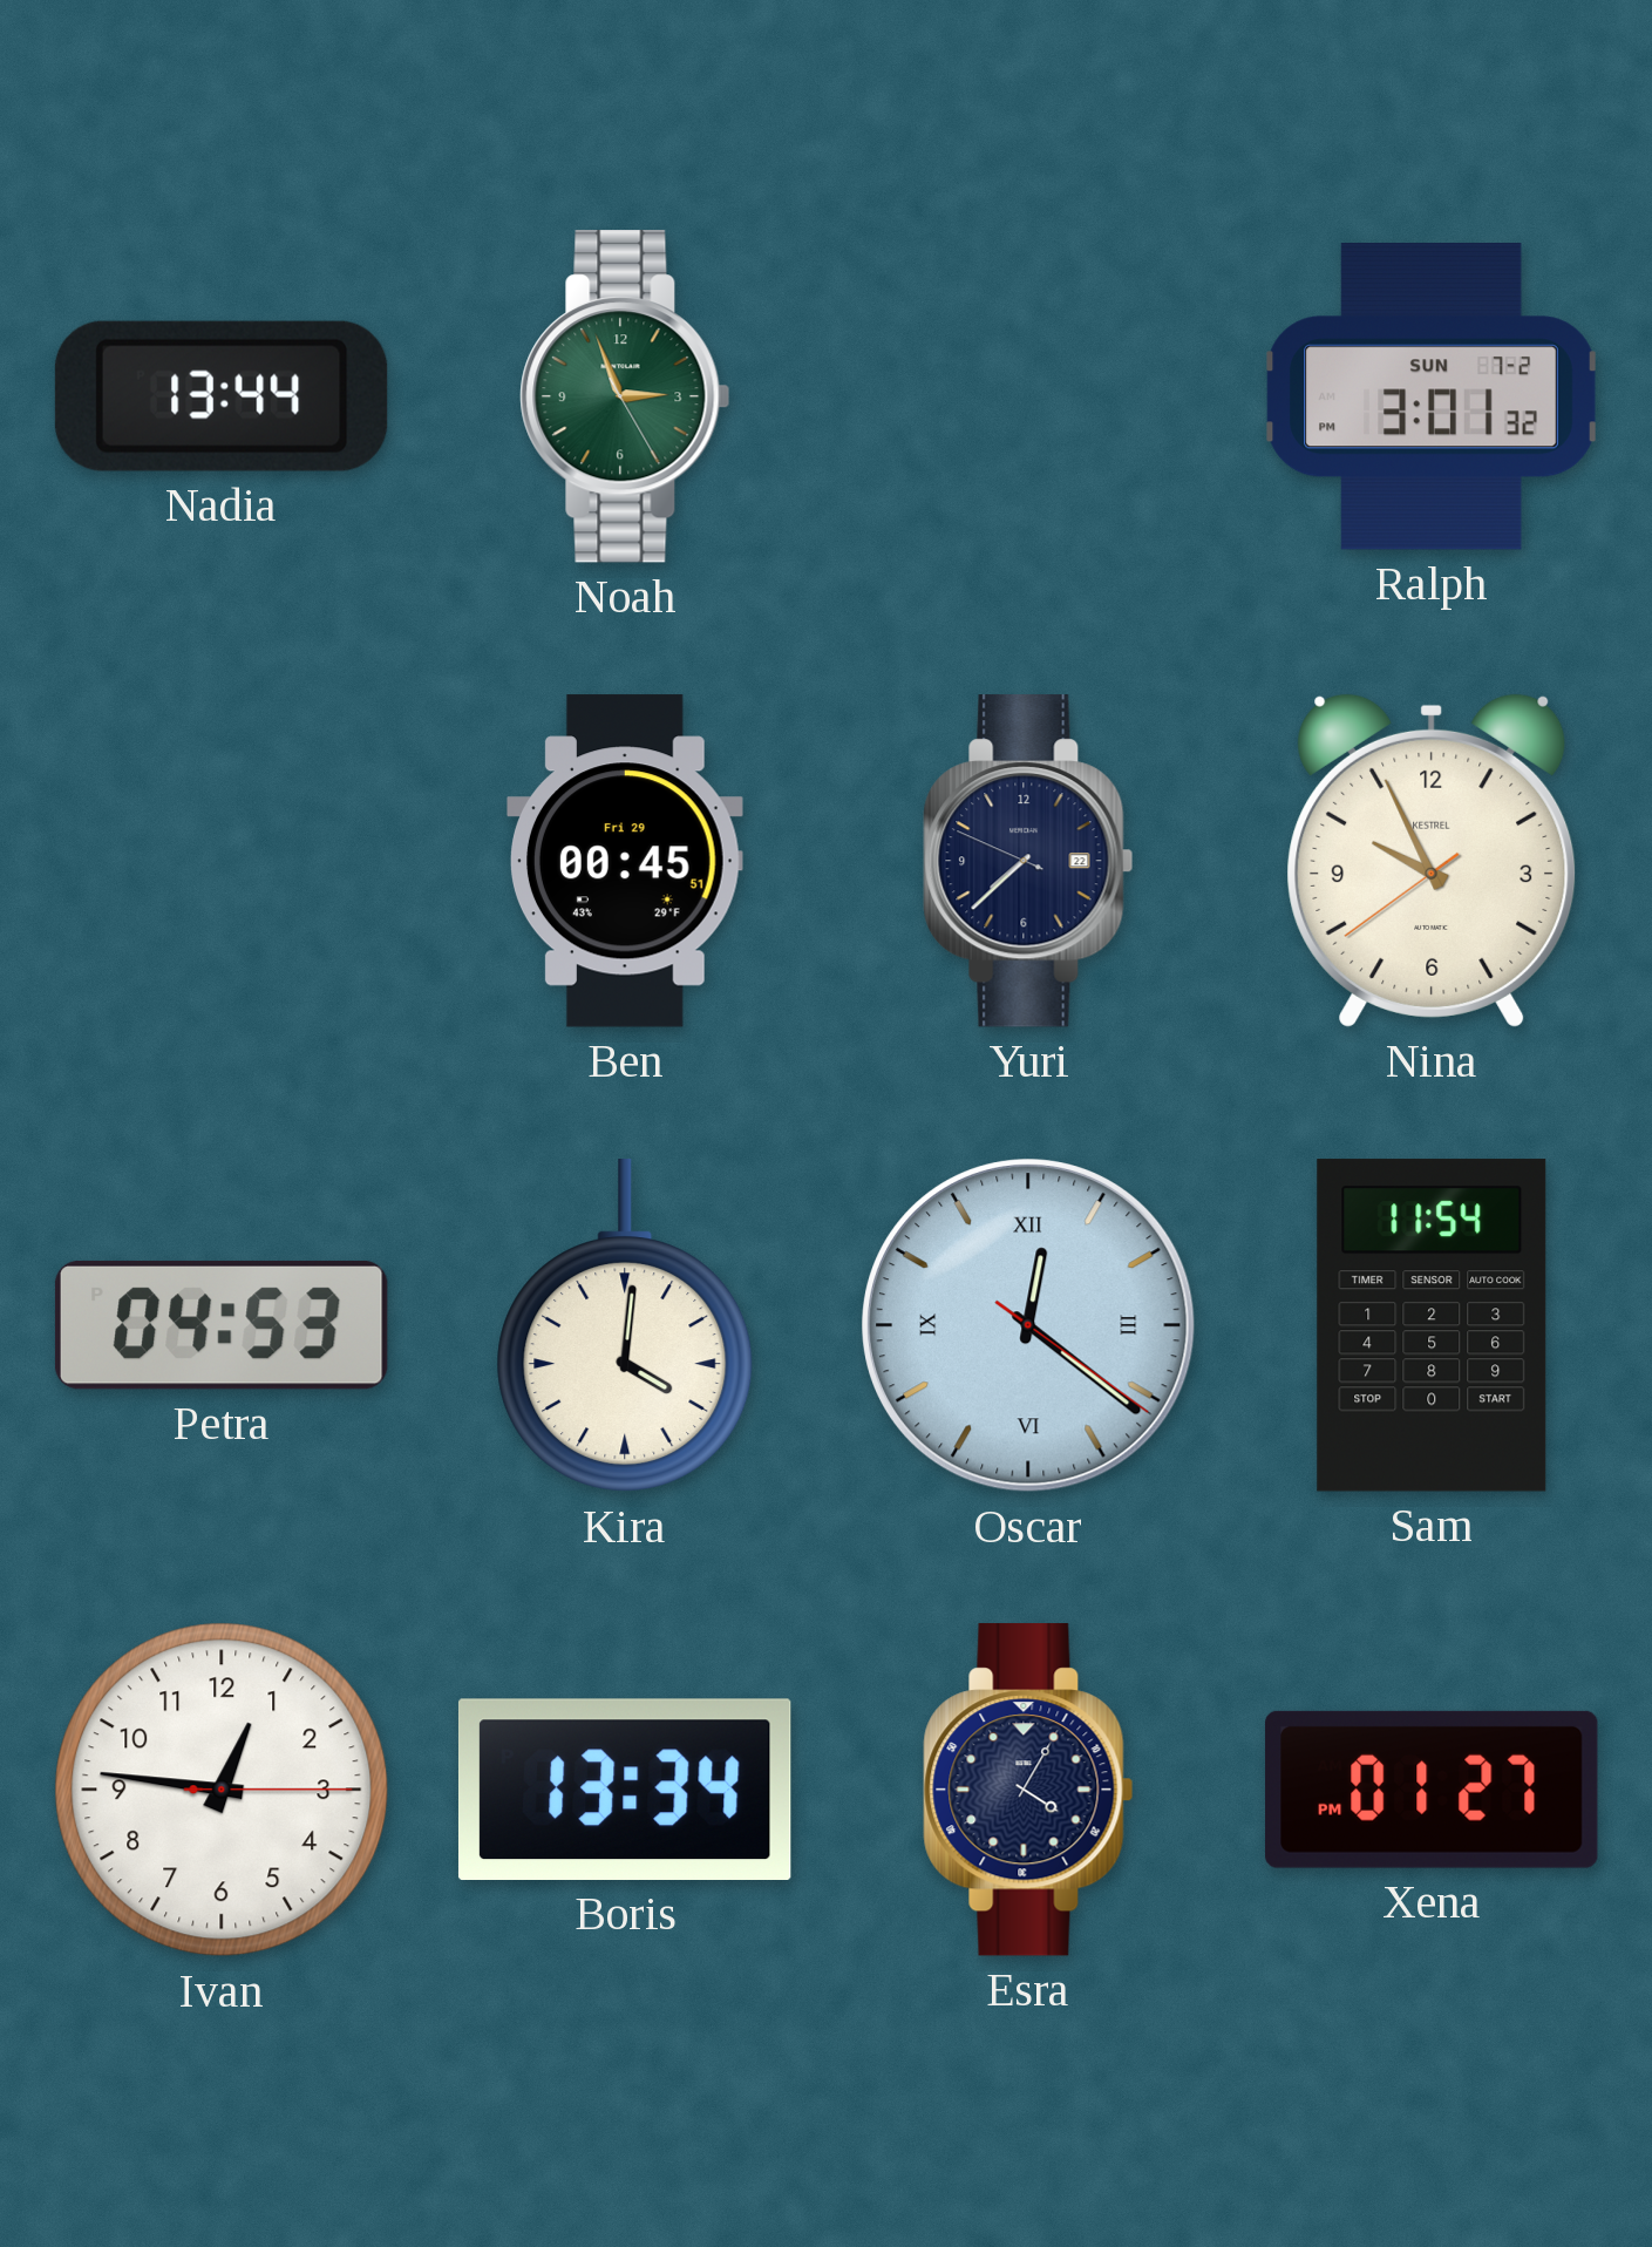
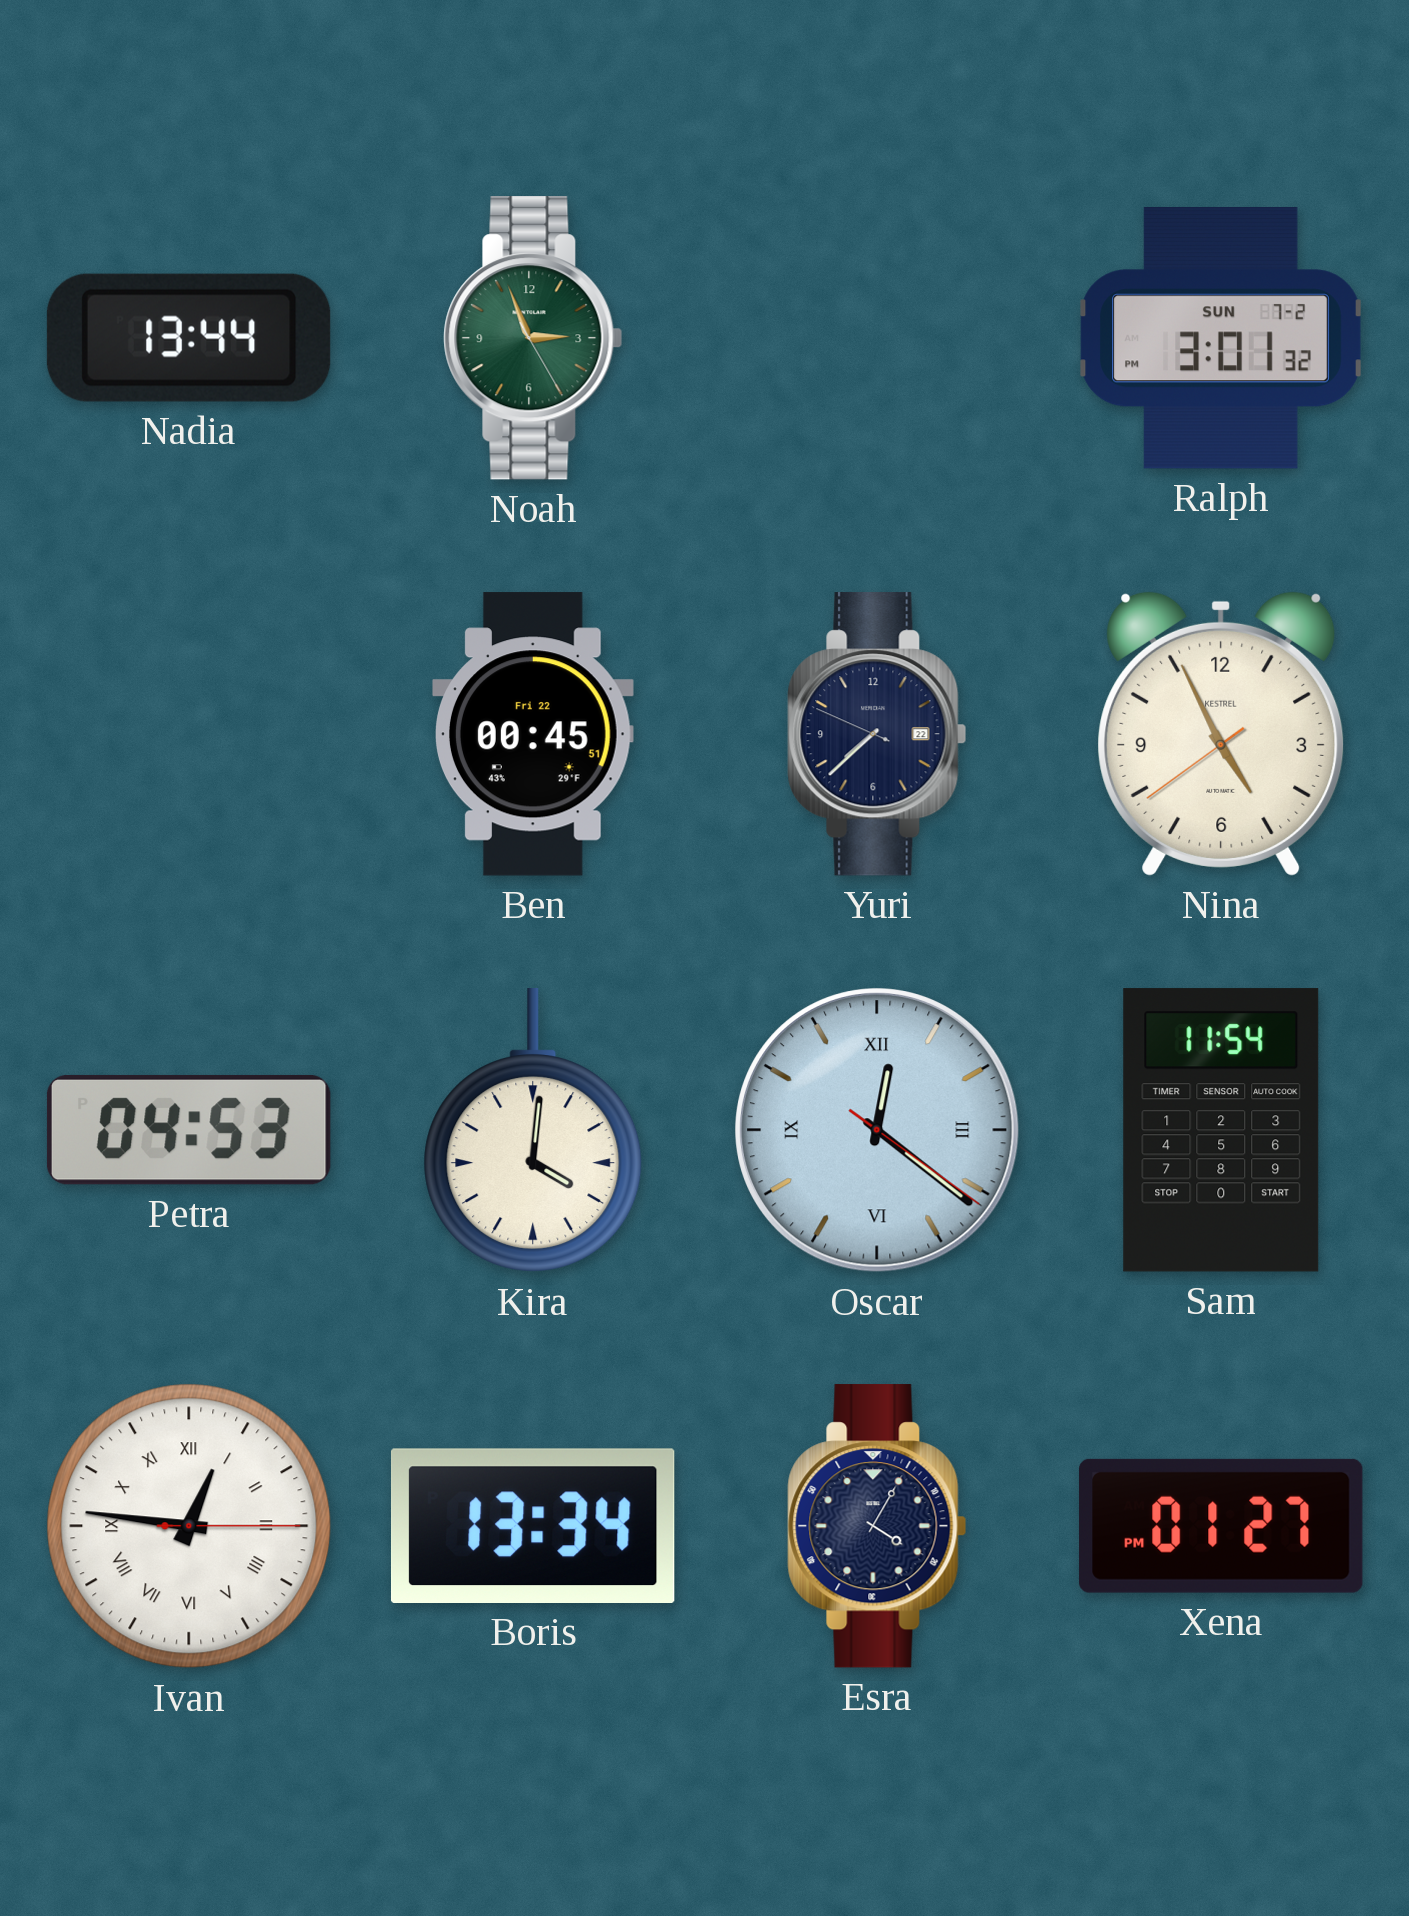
Ben date: Fri 29 -> Fri 22 (534, 734)
Nina: 9:55 -> 4:55 (1221, 734)
Ivan numerals: Arabic -> Roman (189, 1526)
